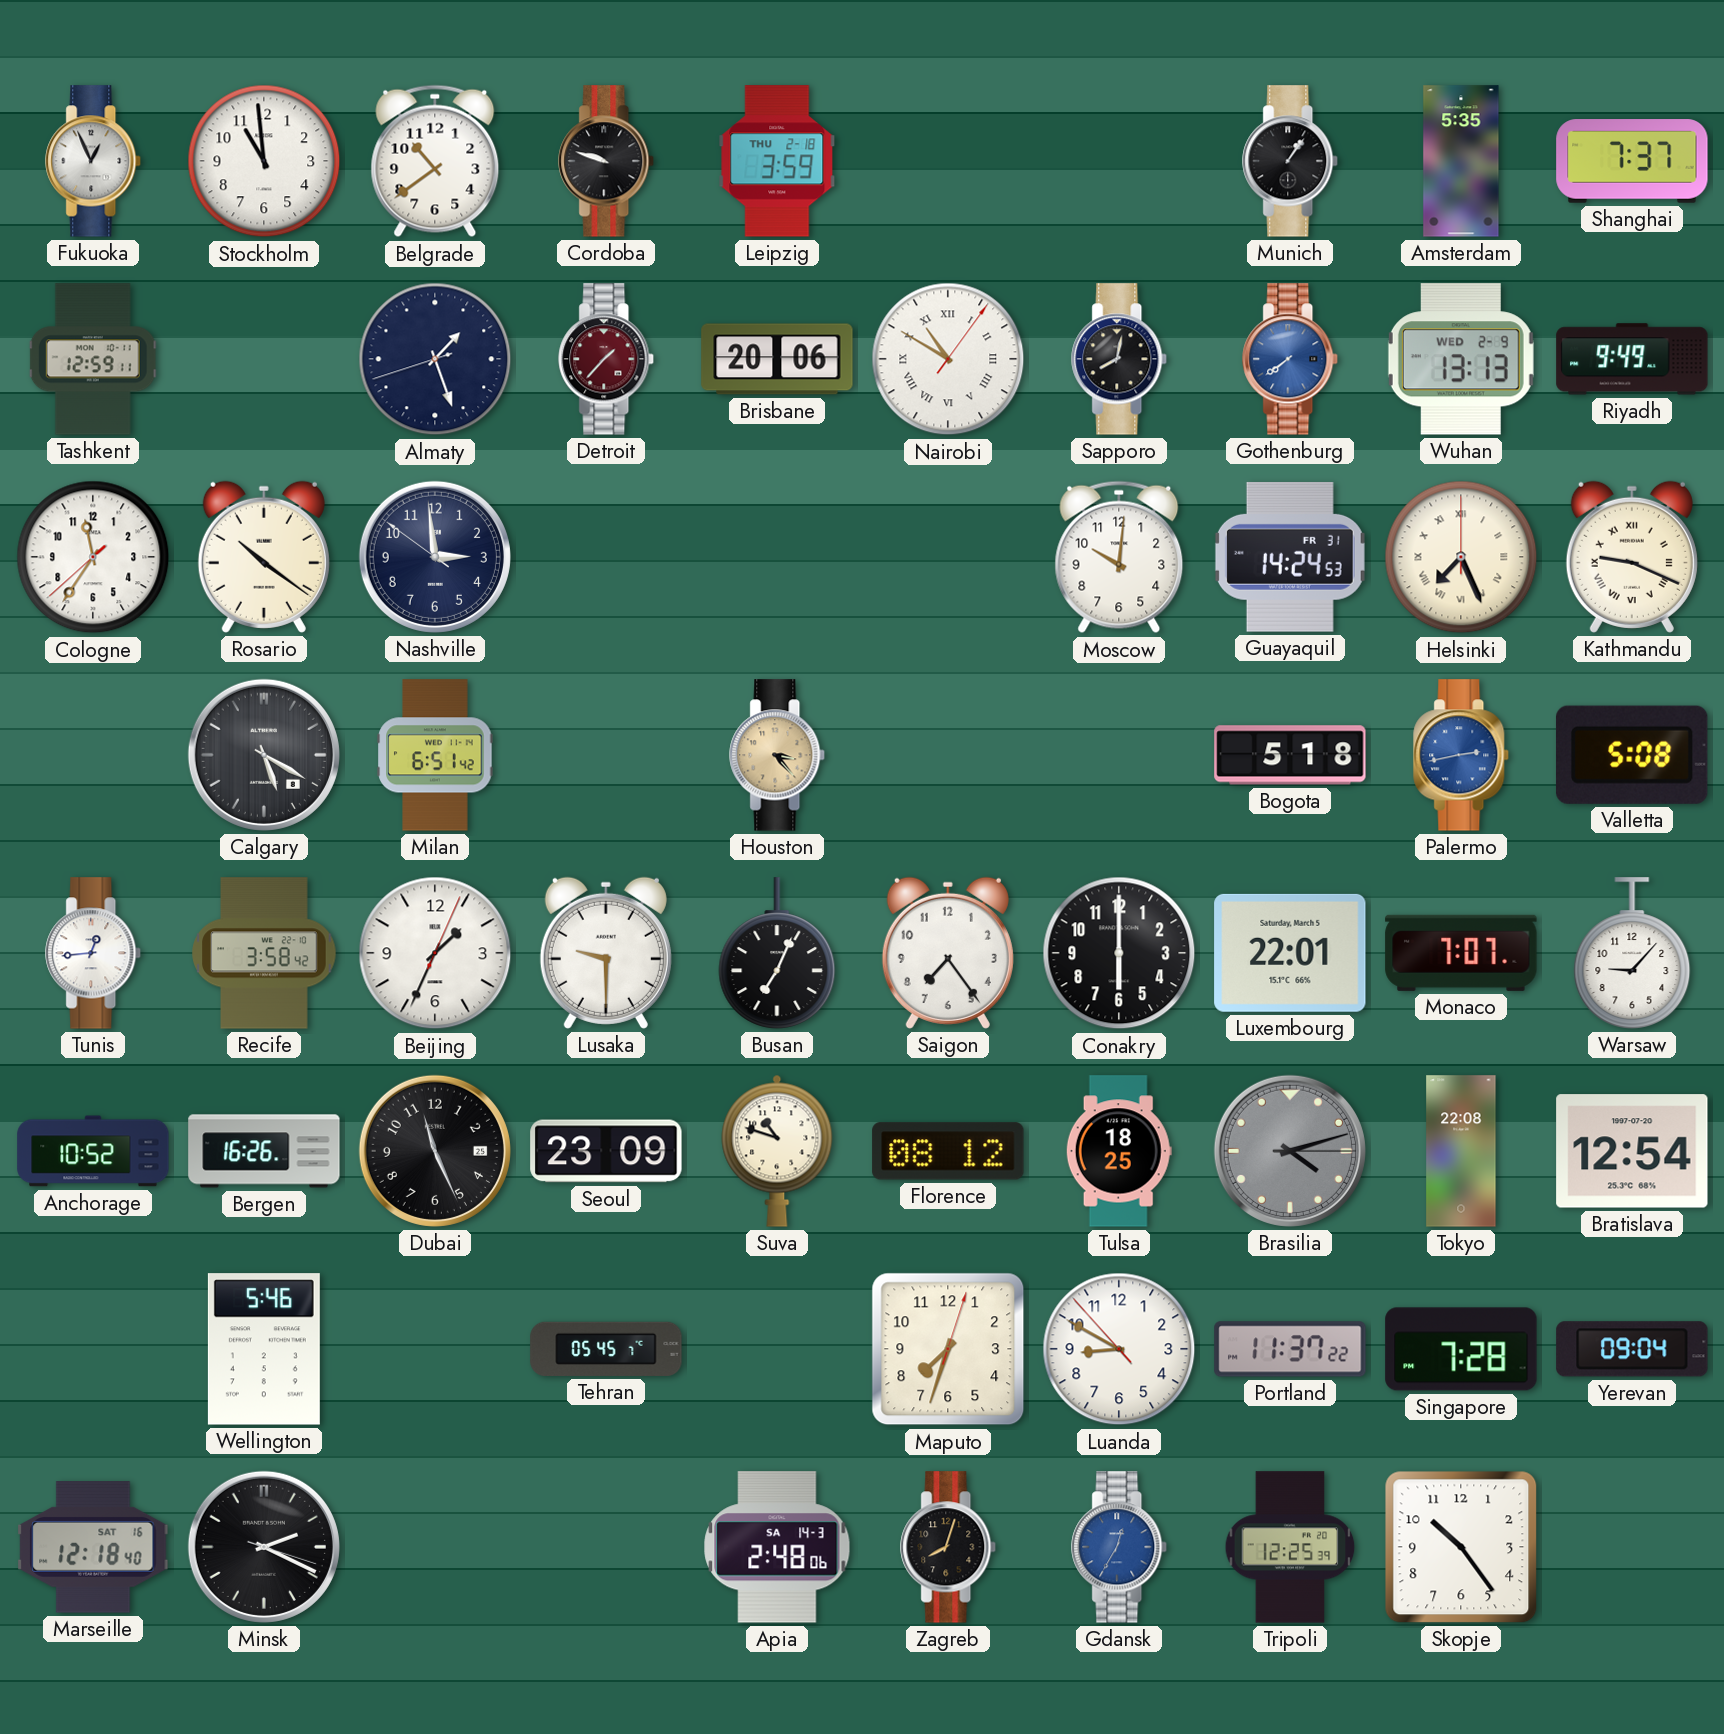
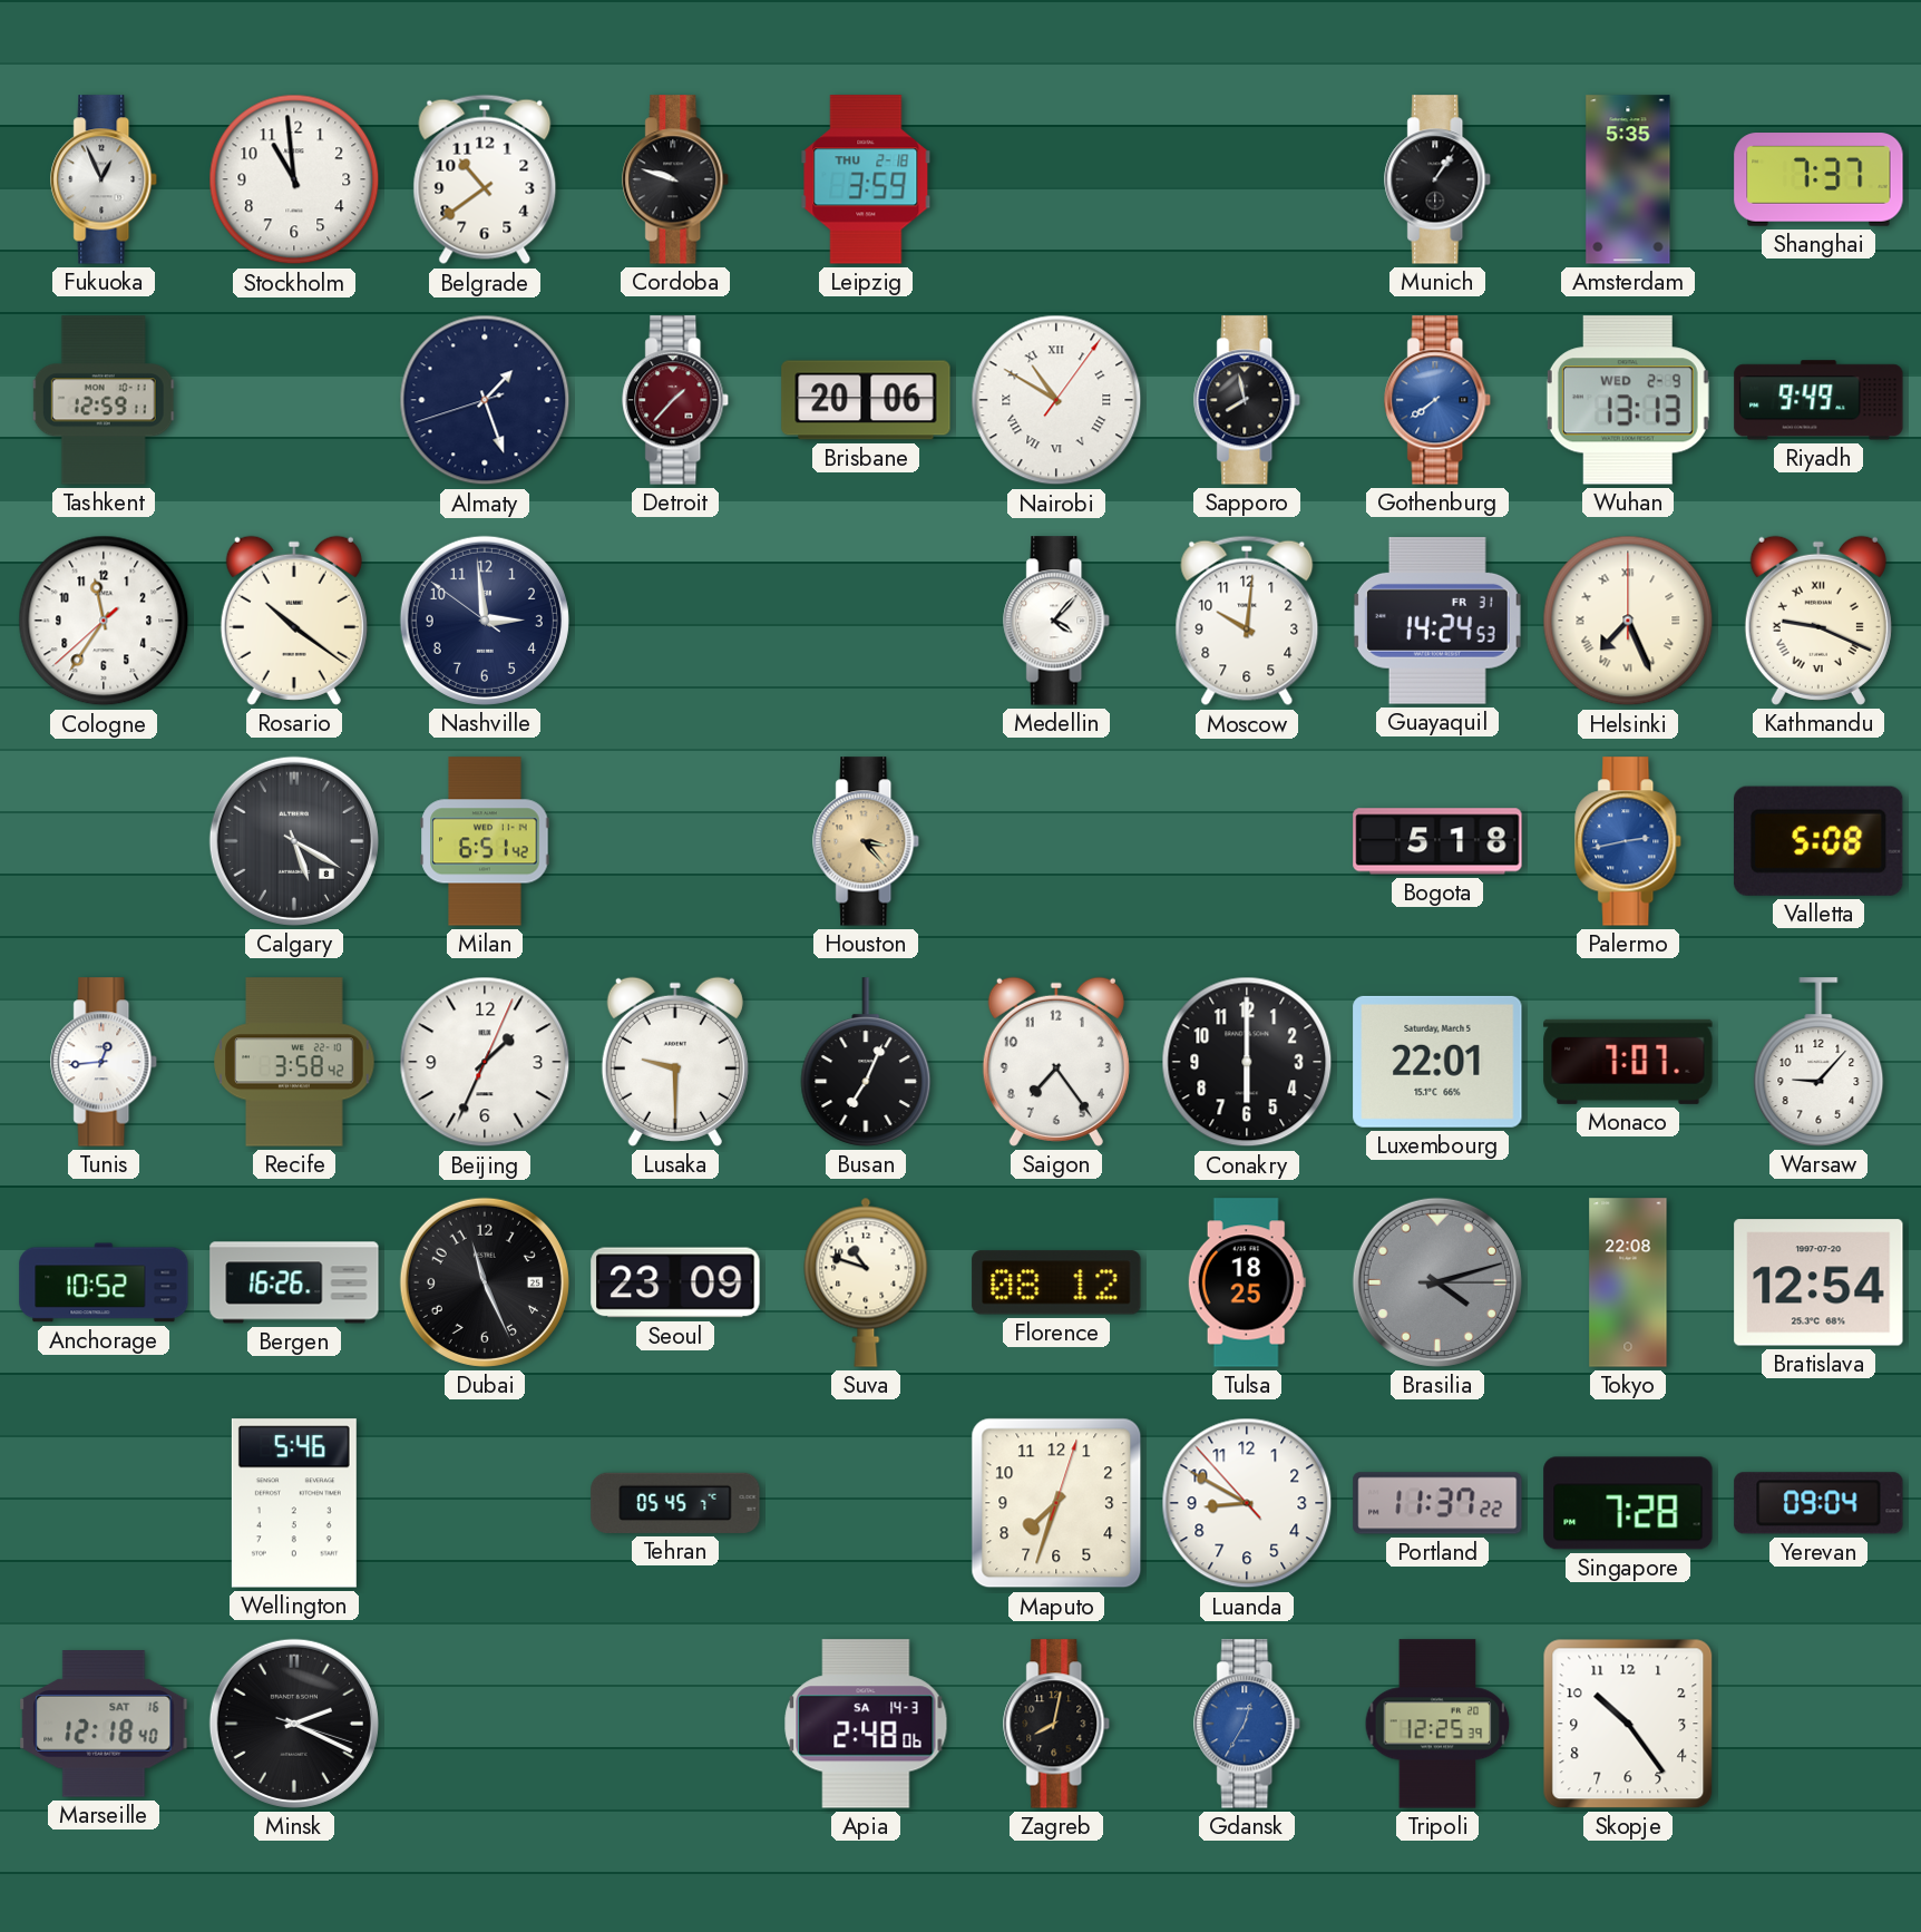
Sapporo: 8:02 -> 7:58 (1248, 400)
Medellin: none -> 4:07 (1057, 621)
Zagreb: 8:03 -> 8:02 (1057, 1724)
